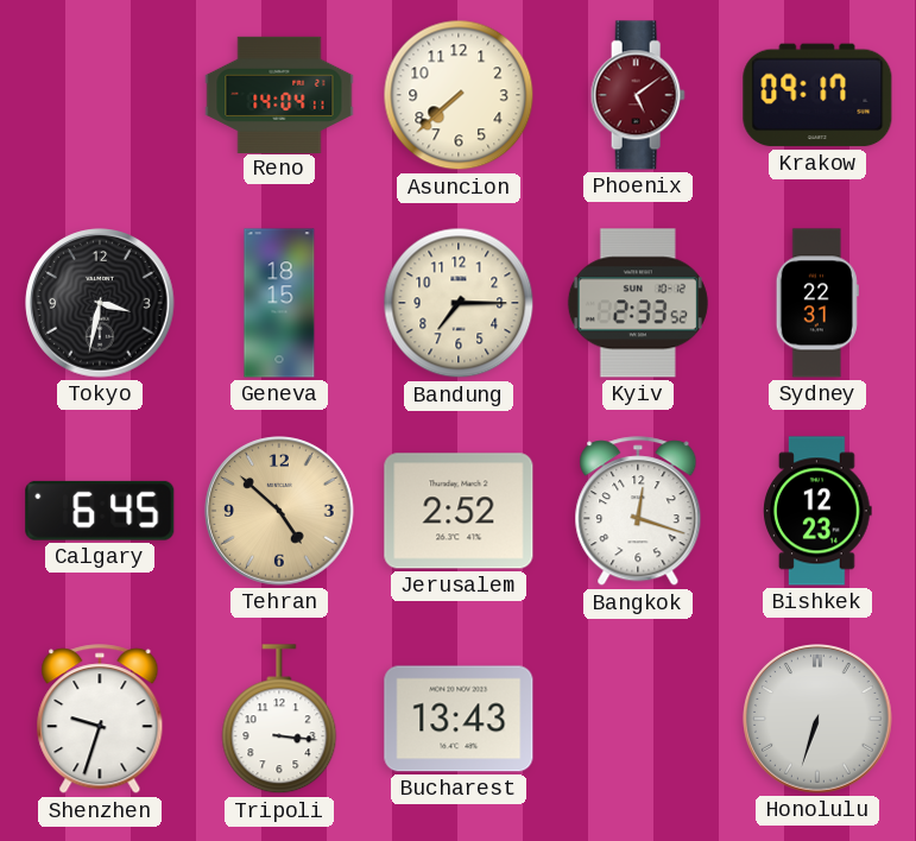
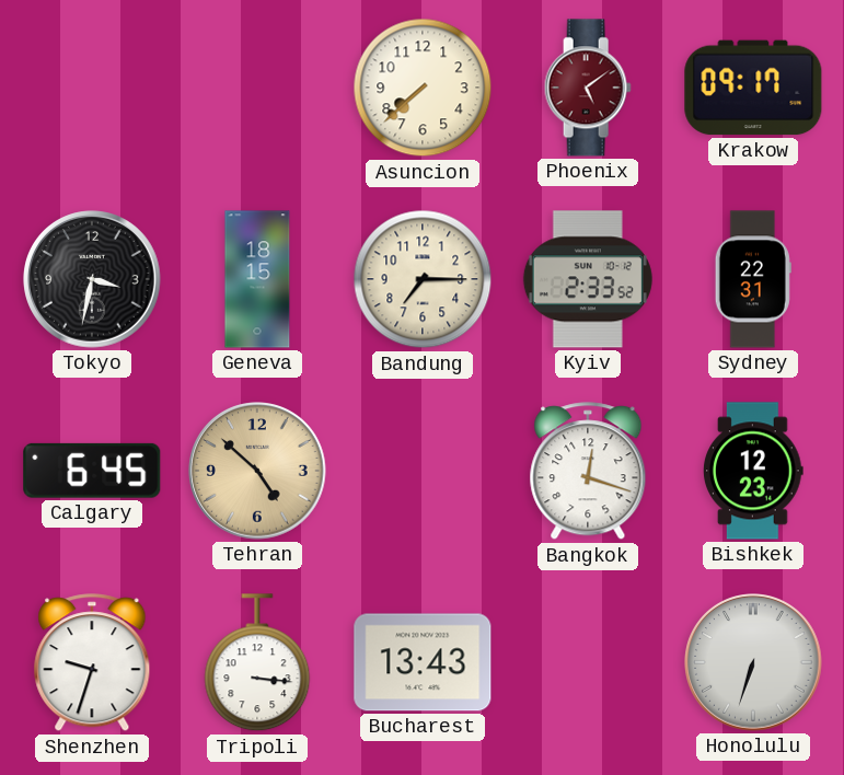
Reno: 14:04 -> none (279, 94)
Jerusalem: 2:52 -> none (459, 511)
